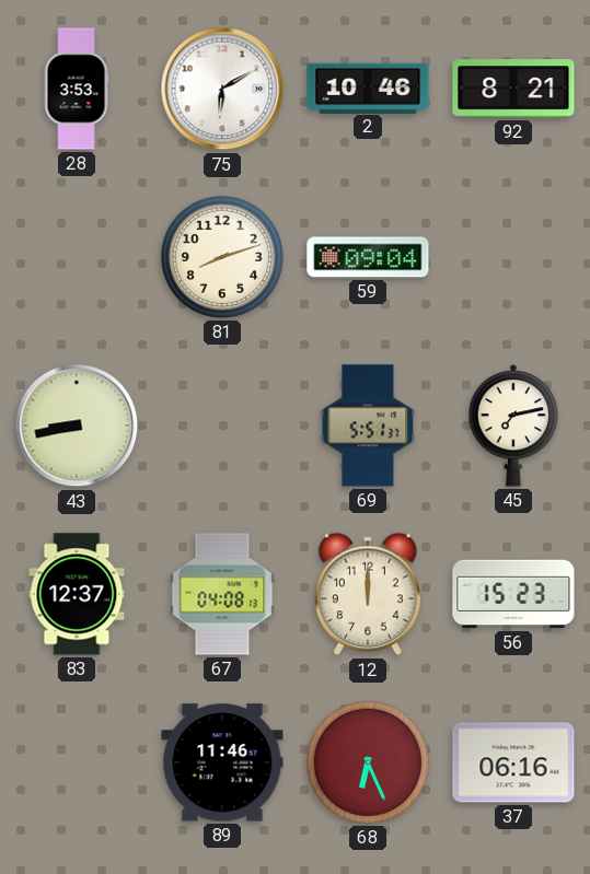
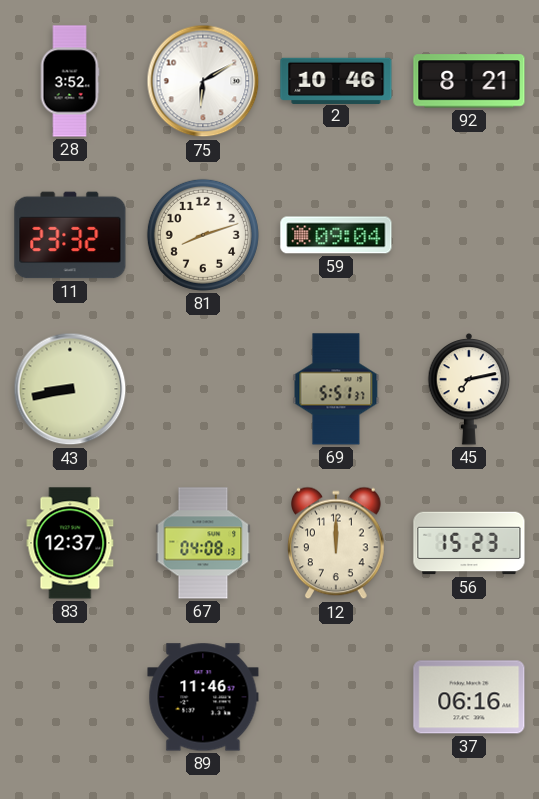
28: 3:53 -> 3:52 (70, 81)
11: none -> 23:32 (70, 235)
68: 6:26 -> none (368, 762)
